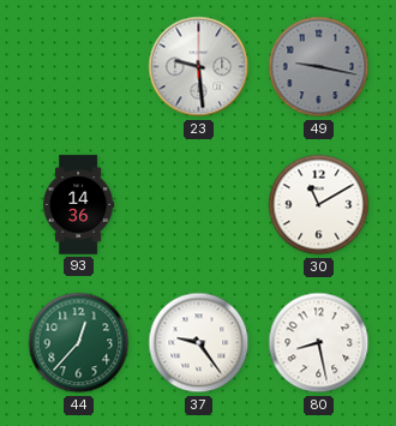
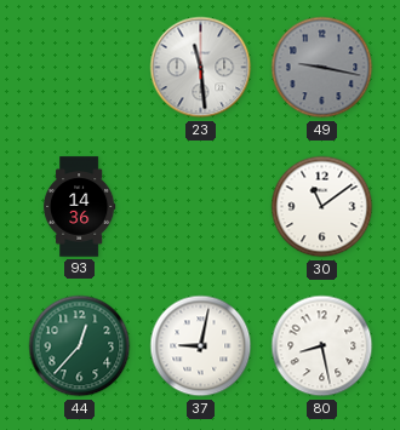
23: 9:29 -> 11:29 (201, 68)
30: 11:10 -> 11:09 (322, 207)
37: 9:24 -> 9:02 (201, 346)
